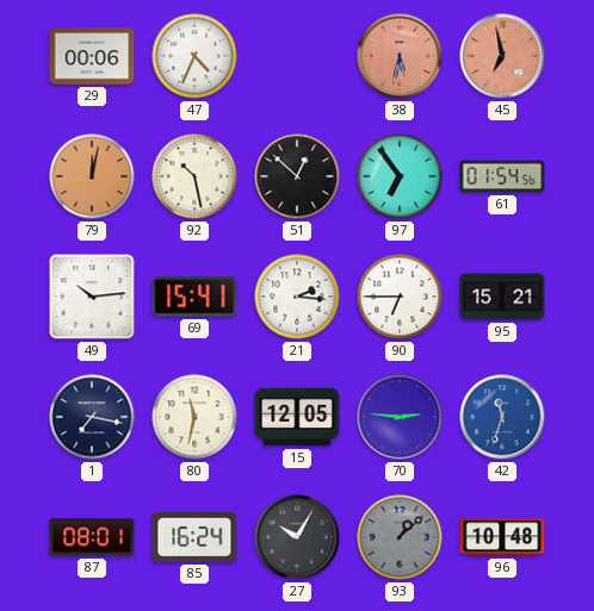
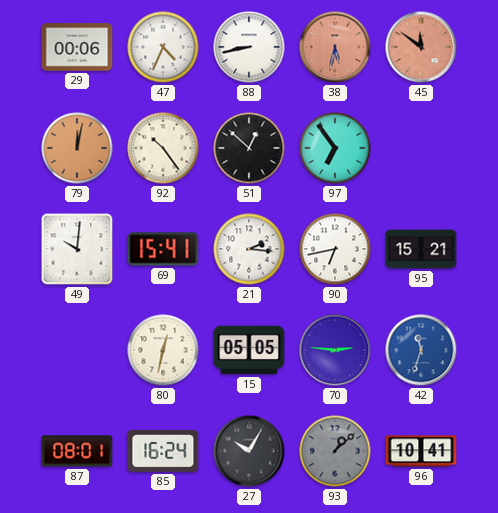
88: none -> 8:43 (249, 47)
45: 6:58 -> 11:51 (421, 47)
92: 10:28 -> 10:24 (163, 148)
61: 01:54 -> none (502, 176)
49: 10:14 -> 10:01 (77, 249)
90: 6:45 -> 6:43 (335, 249)
1: 7:17 -> none (92, 417)
80: 11:32 -> 12:32 (163, 350)
15: 12:05 -> 05:05 (249, 350)
96: 10:48 -> 10:41 (421, 451)
